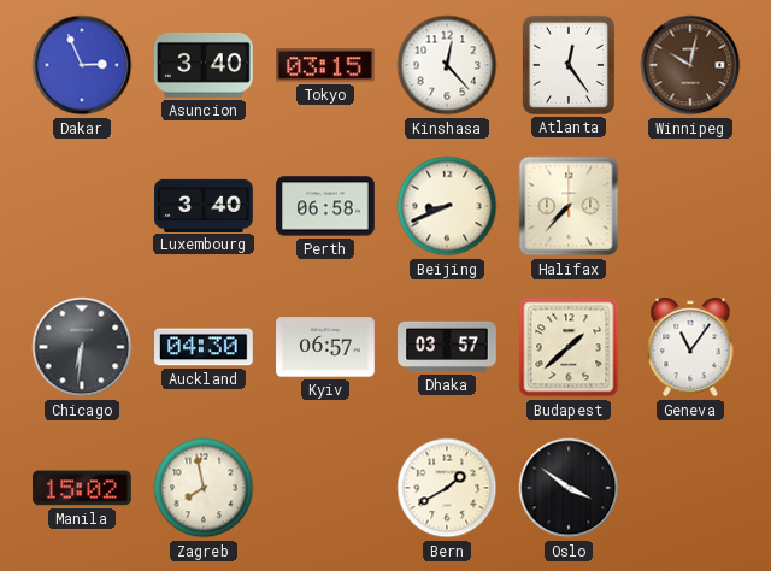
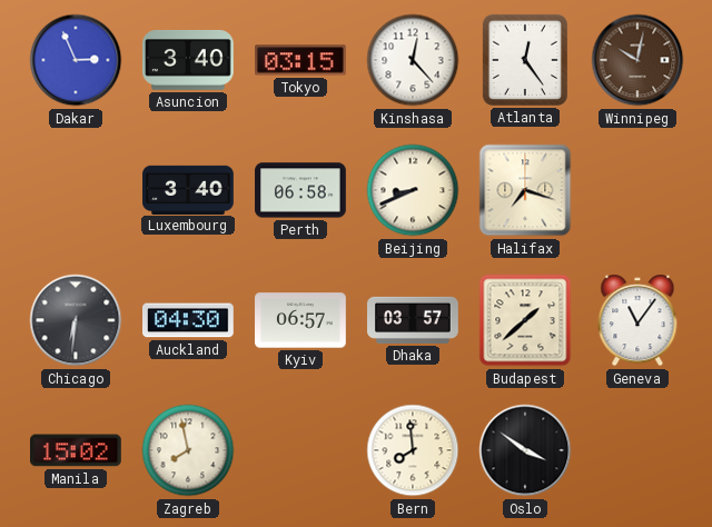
Halifax: 7:37 -> 7:18 (525, 190)
Bern: 1:40 -> 7:59 (413, 450)
